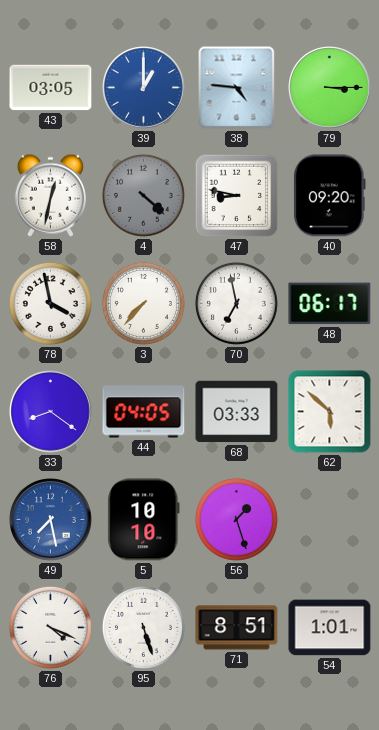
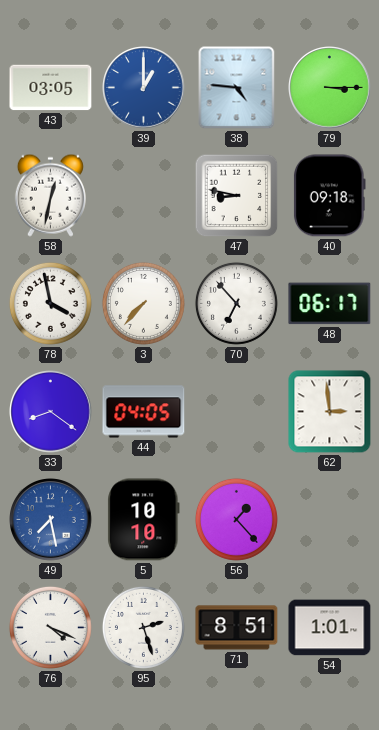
4: 4:22 -> none (143, 195)
40: 09:20 -> 09:18 (329, 196)
70: 6:58 -> 6:53 (236, 303)
68: 03:33 -> none (237, 412)
62: 5:52 -> 2:59 (330, 412)
56: 1:27 -> 1:23 (236, 519)
95: 5:27 -> 2:27 (143, 627)
